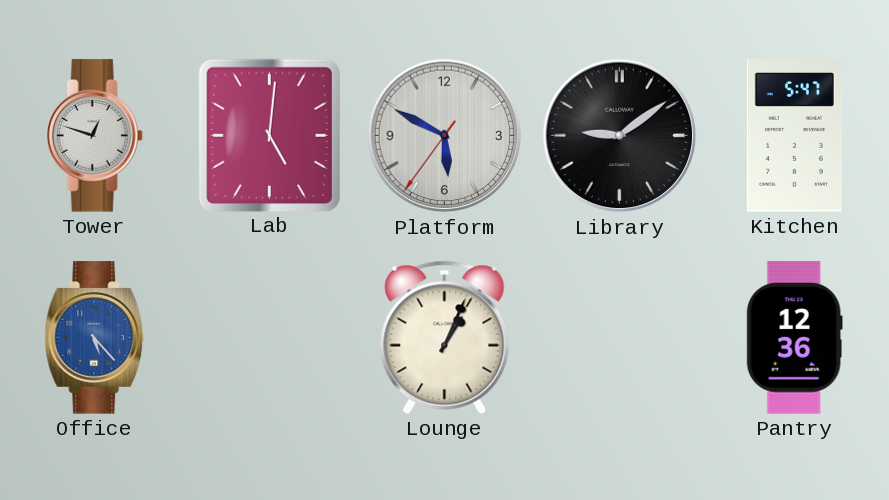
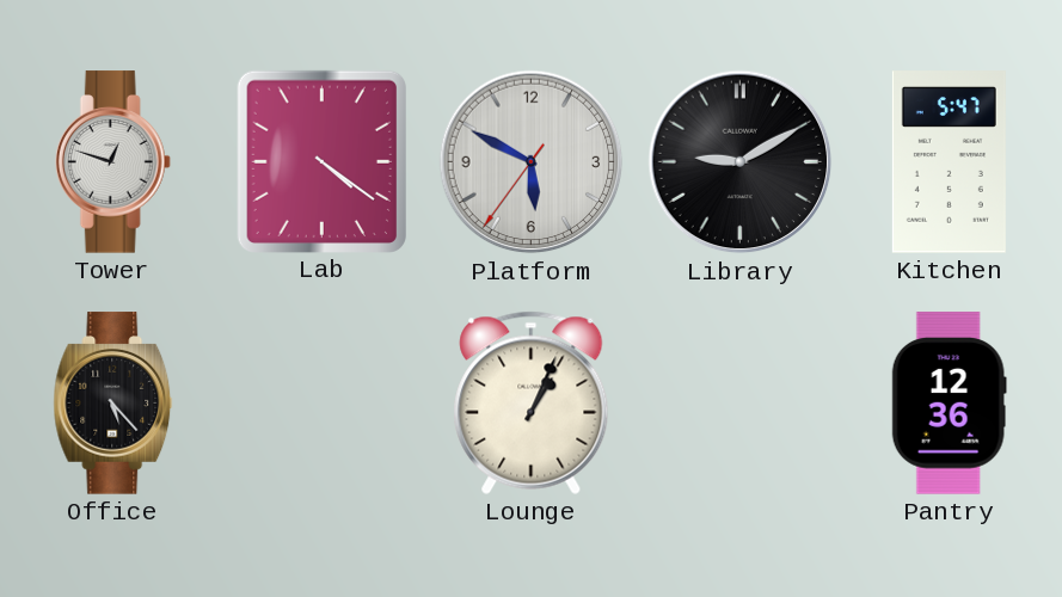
Lab: 5:01 -> 4:21 (321, 161)
Library: 9:09 -> 9:10 (741, 162)
Office dial: blue -> black (113, 404)
